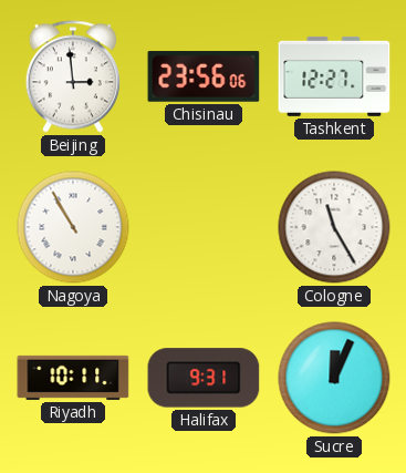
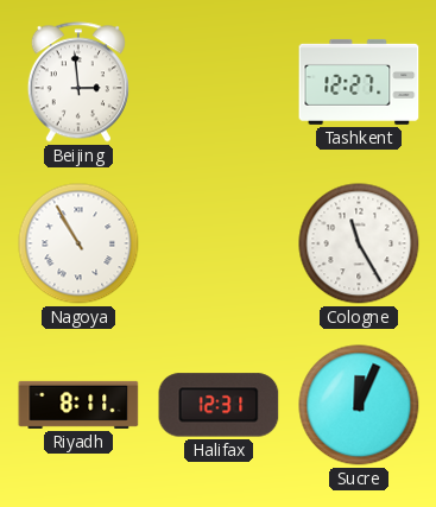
Chisinau: 23:56 -> none (204, 76)
Riyadh: 10:11 -> 8:11 (78, 405)
Halifax: 9:31 -> 12:31 (219, 405)
